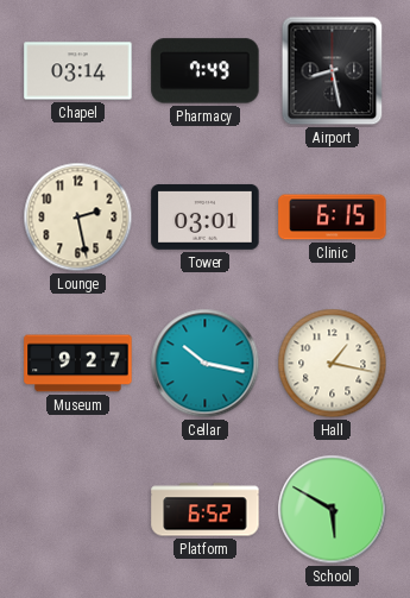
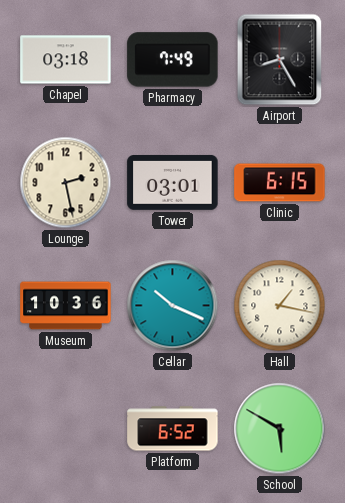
Chapel: 03:14 -> 03:18 (66, 60)
Airport: 8:28 -> 8:25 (280, 60)
Museum: 9:27 -> 10:36 (66, 306)
Cellar: 10:17 -> 10:19 (173, 306)
